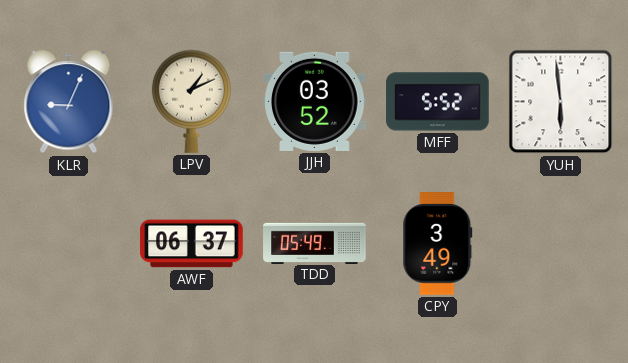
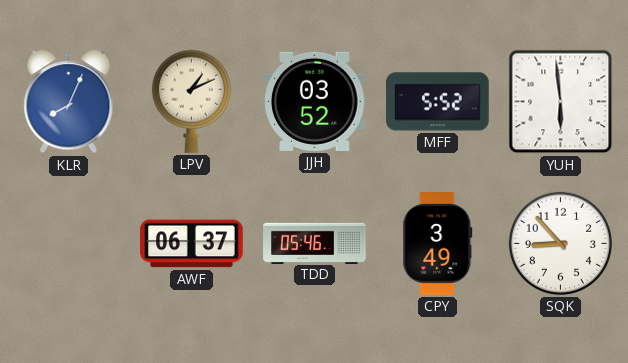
KLR: 9:04 -> 8:04 (69, 102)
TDD: 05:49 -> 05:46 (315, 243)
SQK: none -> 8:53 (560, 243)
